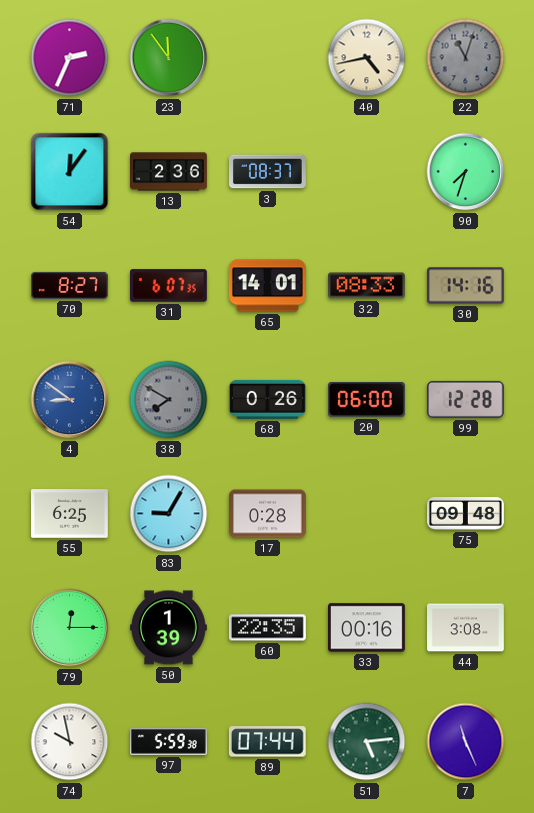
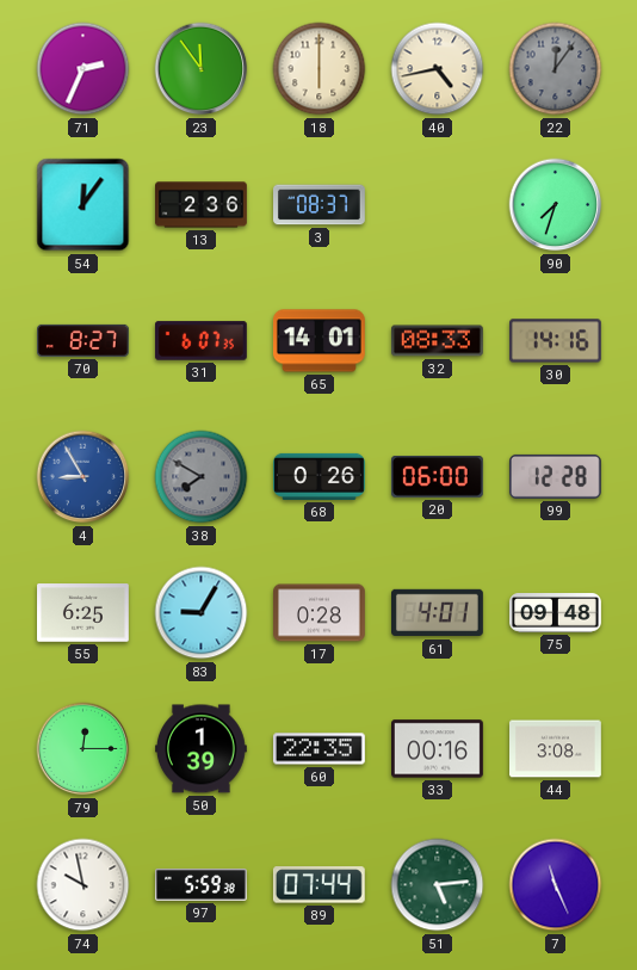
18: none -> 6:00 (320, 69)
22: 11:03 -> 12:06 (556, 69)
4: 8:51 -> 8:55 (84, 477)
61: none -> 4:01 (438, 613)
